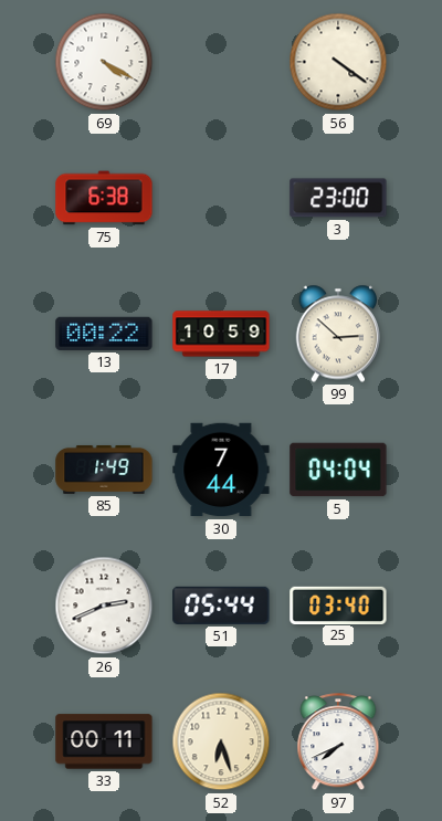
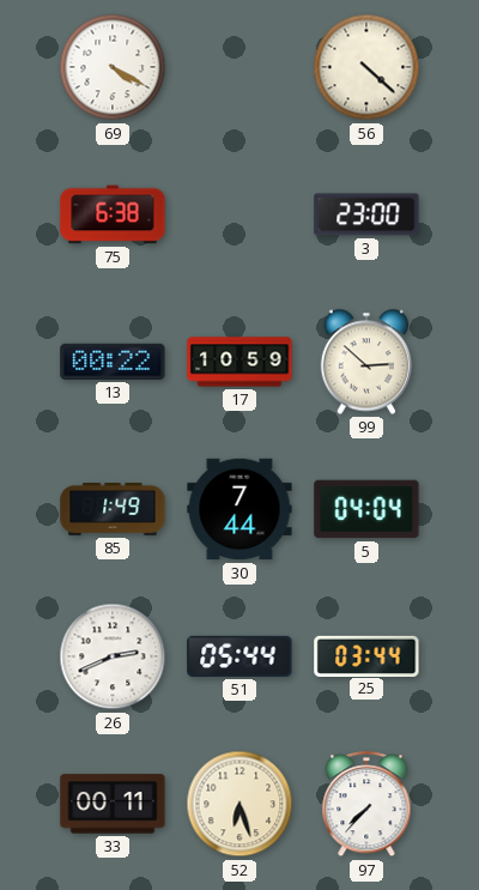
56: 4:21 -> 4:22 (366, 67)
25: 03:40 -> 03:44 (366, 655)
97: 7:41 -> 7:37 (366, 805)
